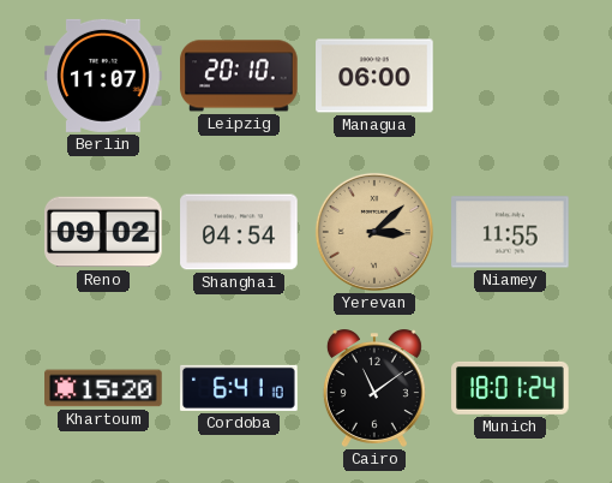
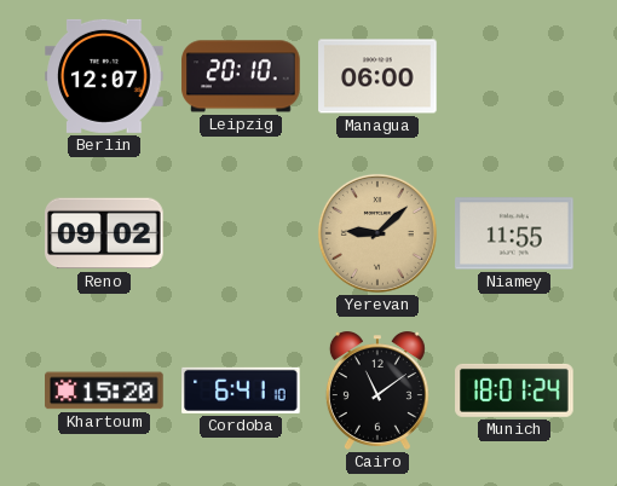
Berlin: 11:07 -> 12:07 (104, 76)
Shanghai: 04:54 -> none (239, 232)
Yerevan: 3:08 -> 9:08 (377, 233)
